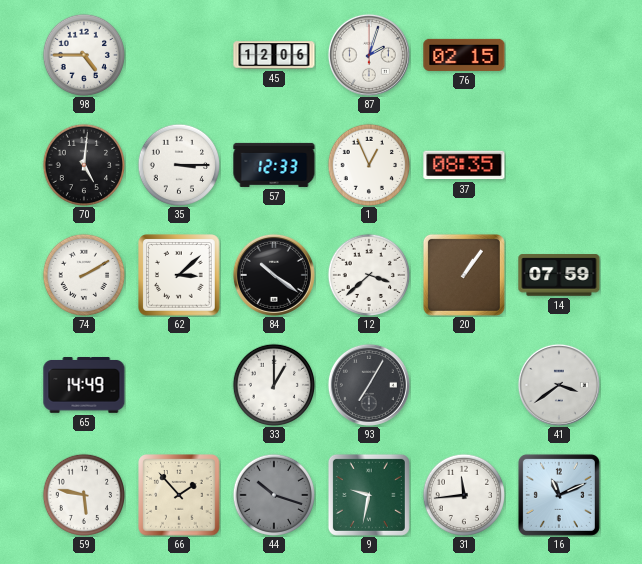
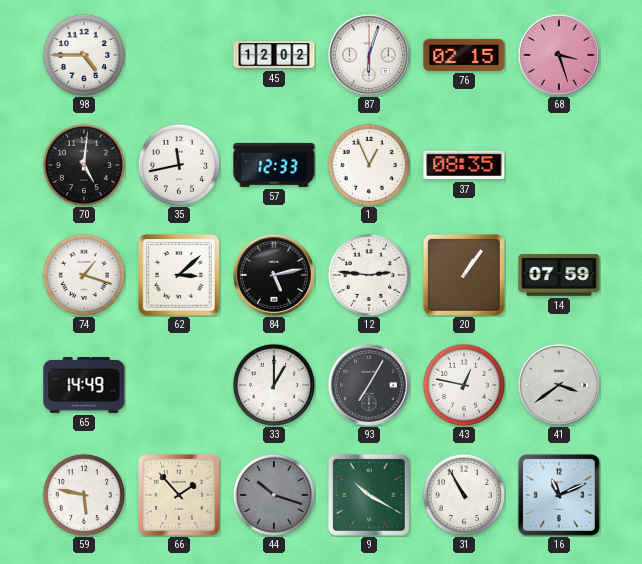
45: 12:06 -> 12:02 (274, 55)
87: 2:03 -> 6:03 (369, 55)
68: none -> 3:27 (559, 55)
35: 3:15 -> 11:43 (178, 164)
74: 2:10 -> 1:18 (83, 274)
84: 10:21 -> 5:13 (274, 275)
12: 3:38 -> 2:46 (368, 274)
43: none -> 12:47 (463, 384)
9: 9:32 -> 10:20 (369, 495)
31: 11:44 -> 10:55 (463, 494)
